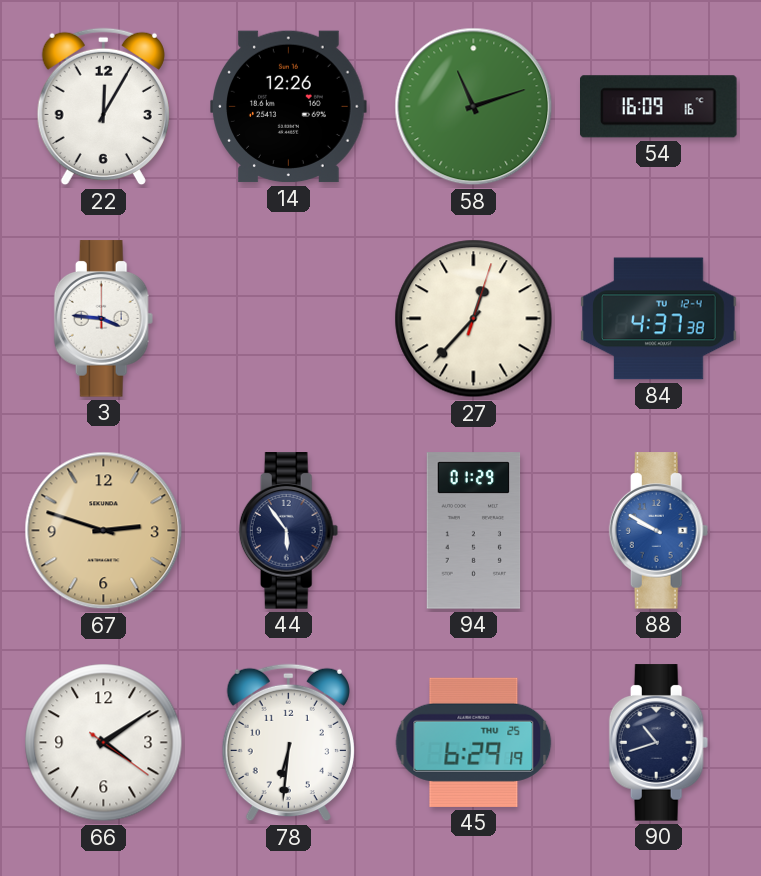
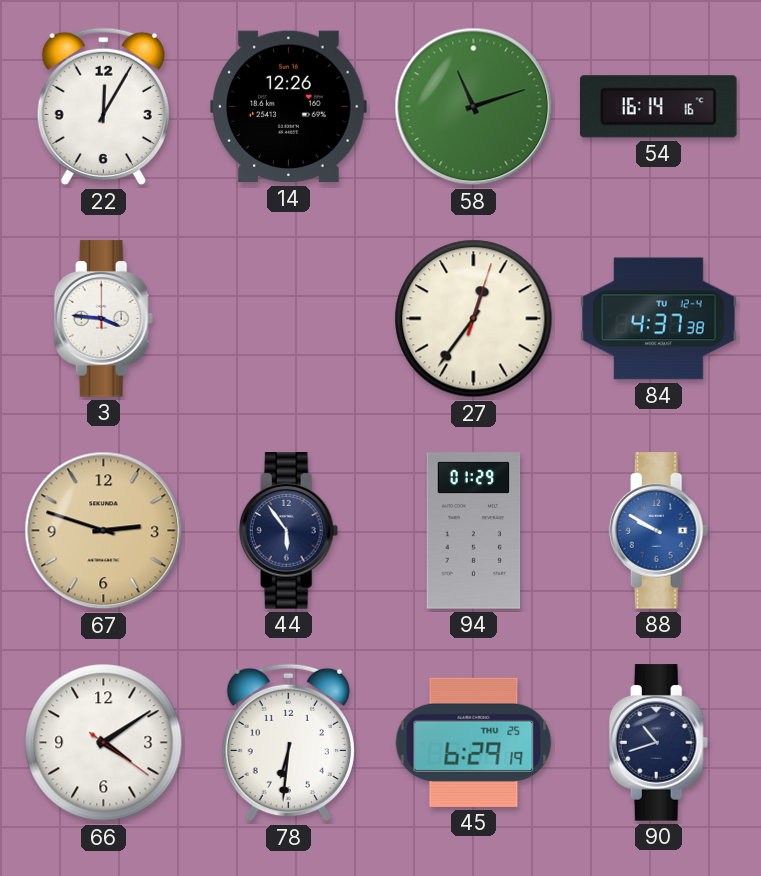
54: 16:09 -> 16:14 (659, 107)
27: 12:37 -> 12:36 (474, 319)
